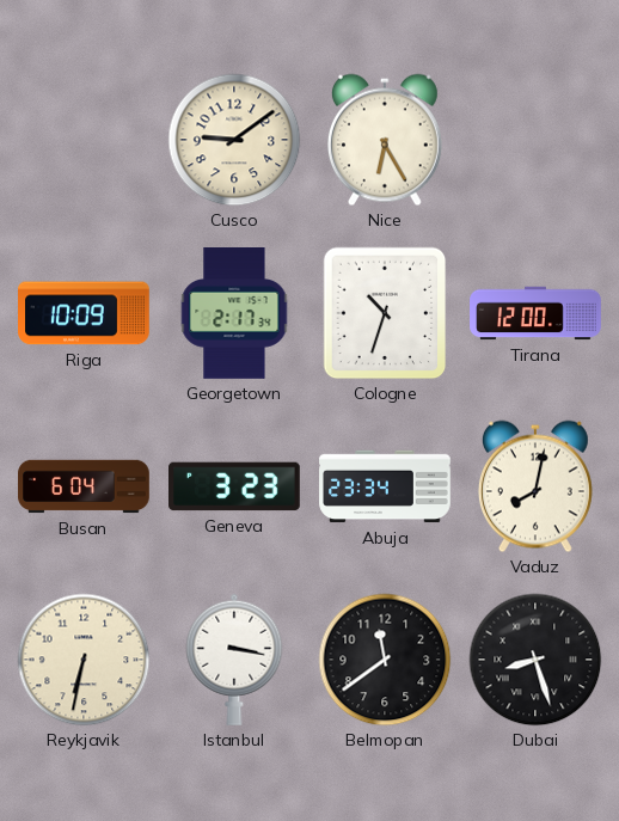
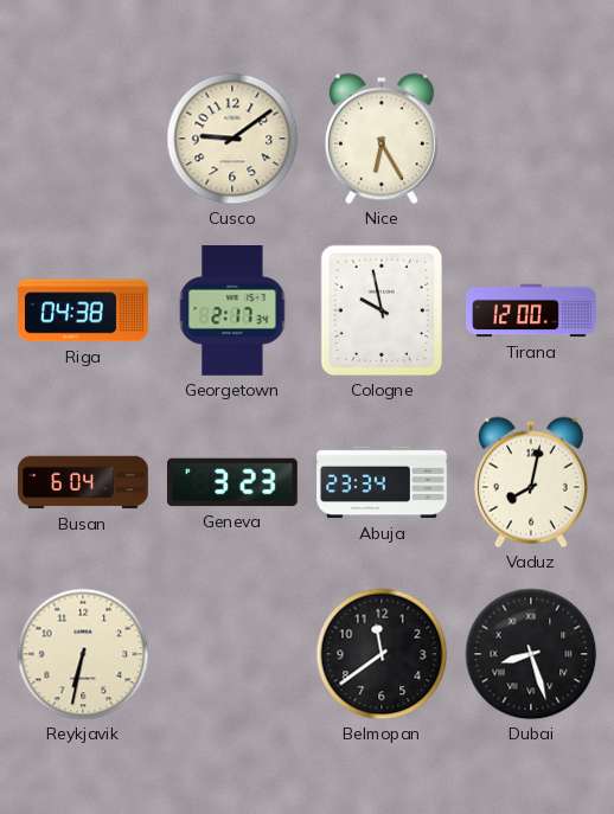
Riga: 10:09 -> 04:38 (84, 310)
Cologne: 10:33 -> 9:58 (382, 310)
Istanbul: 3:17 -> none (234, 660)
